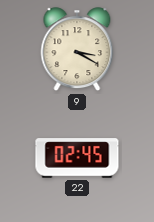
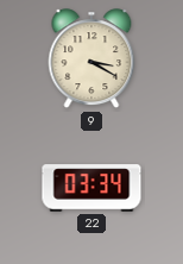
22: 02:45 -> 03:34 (91, 188)
